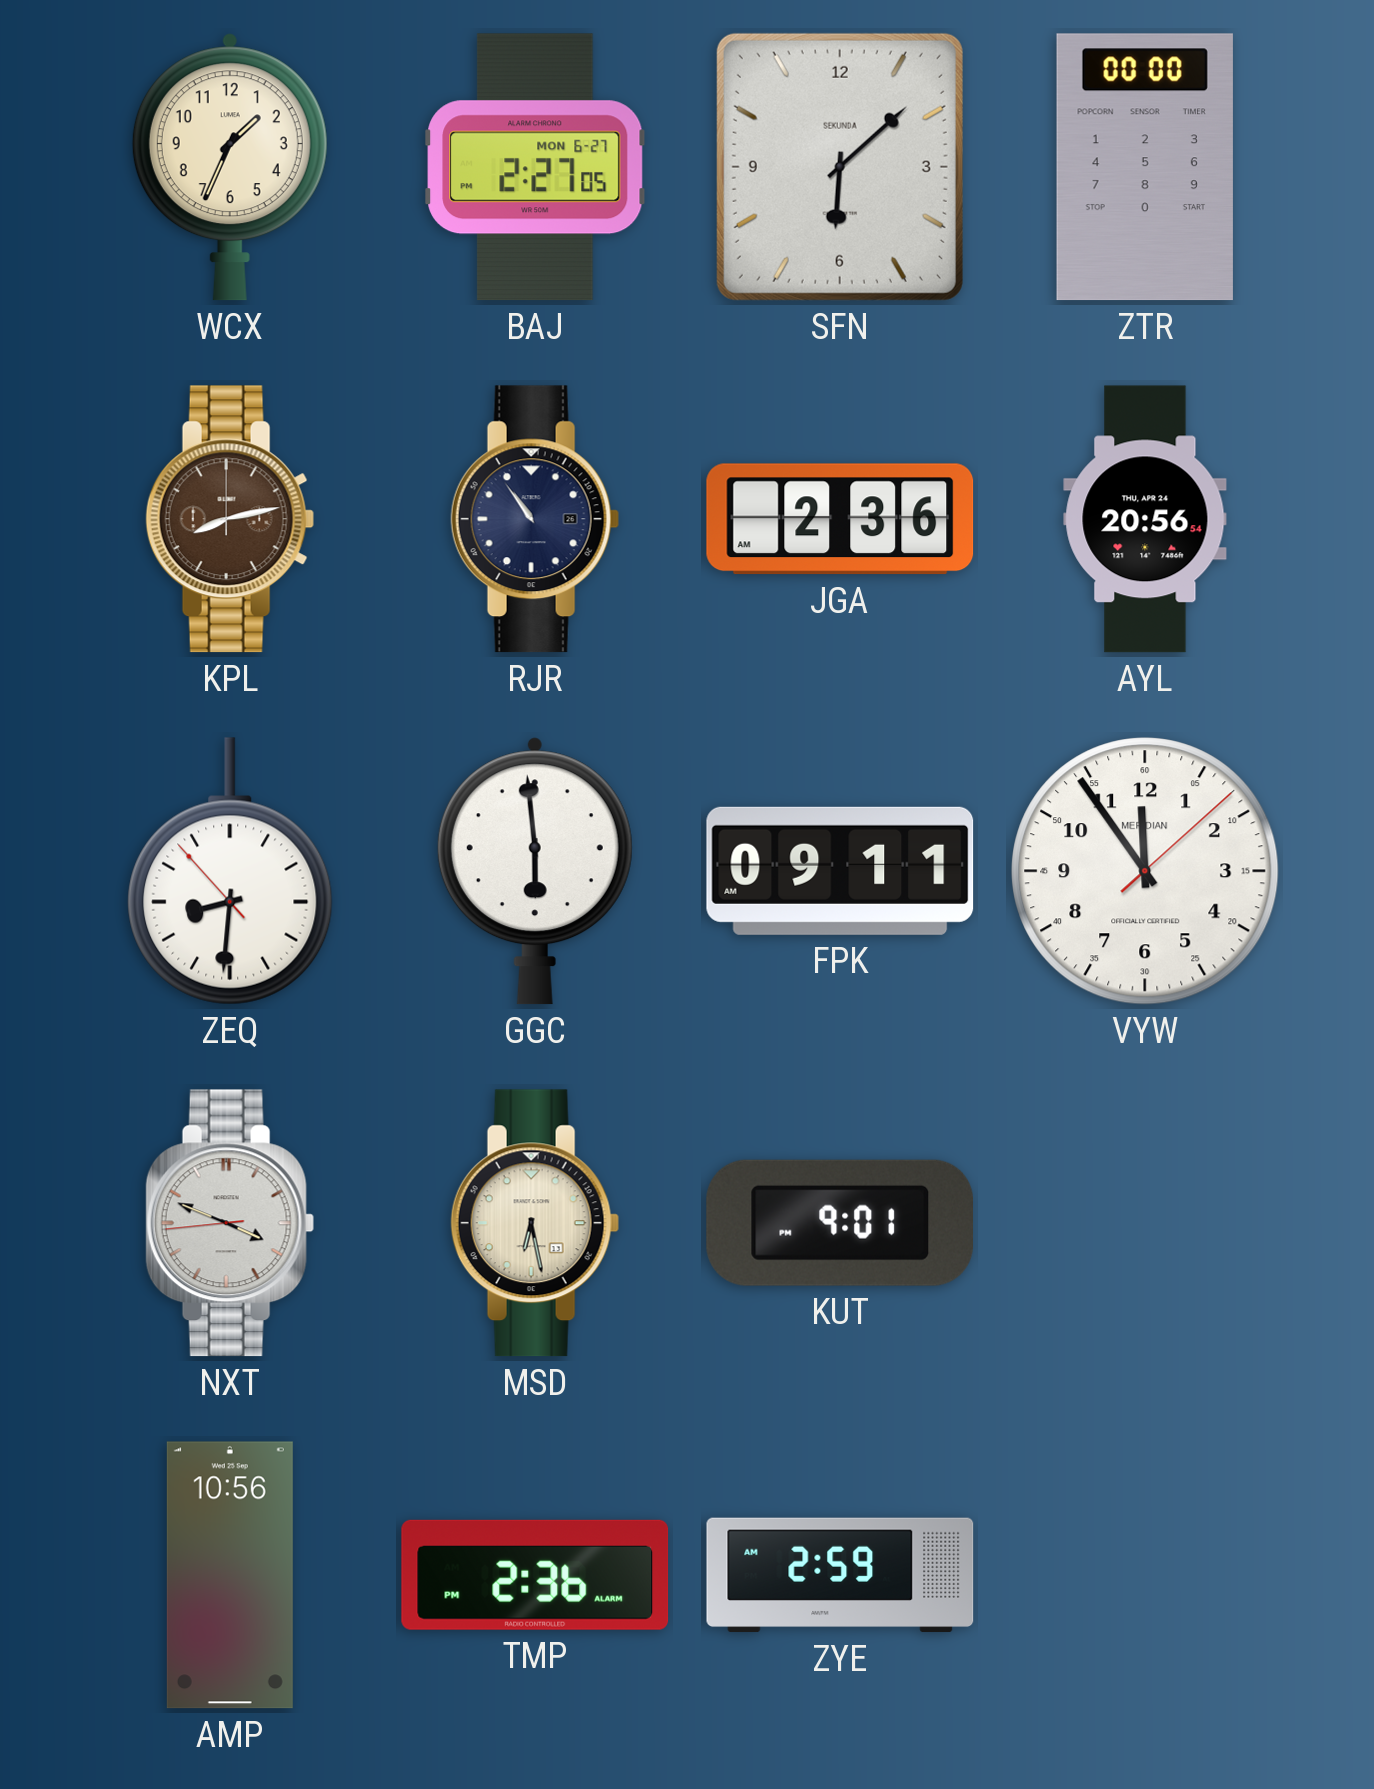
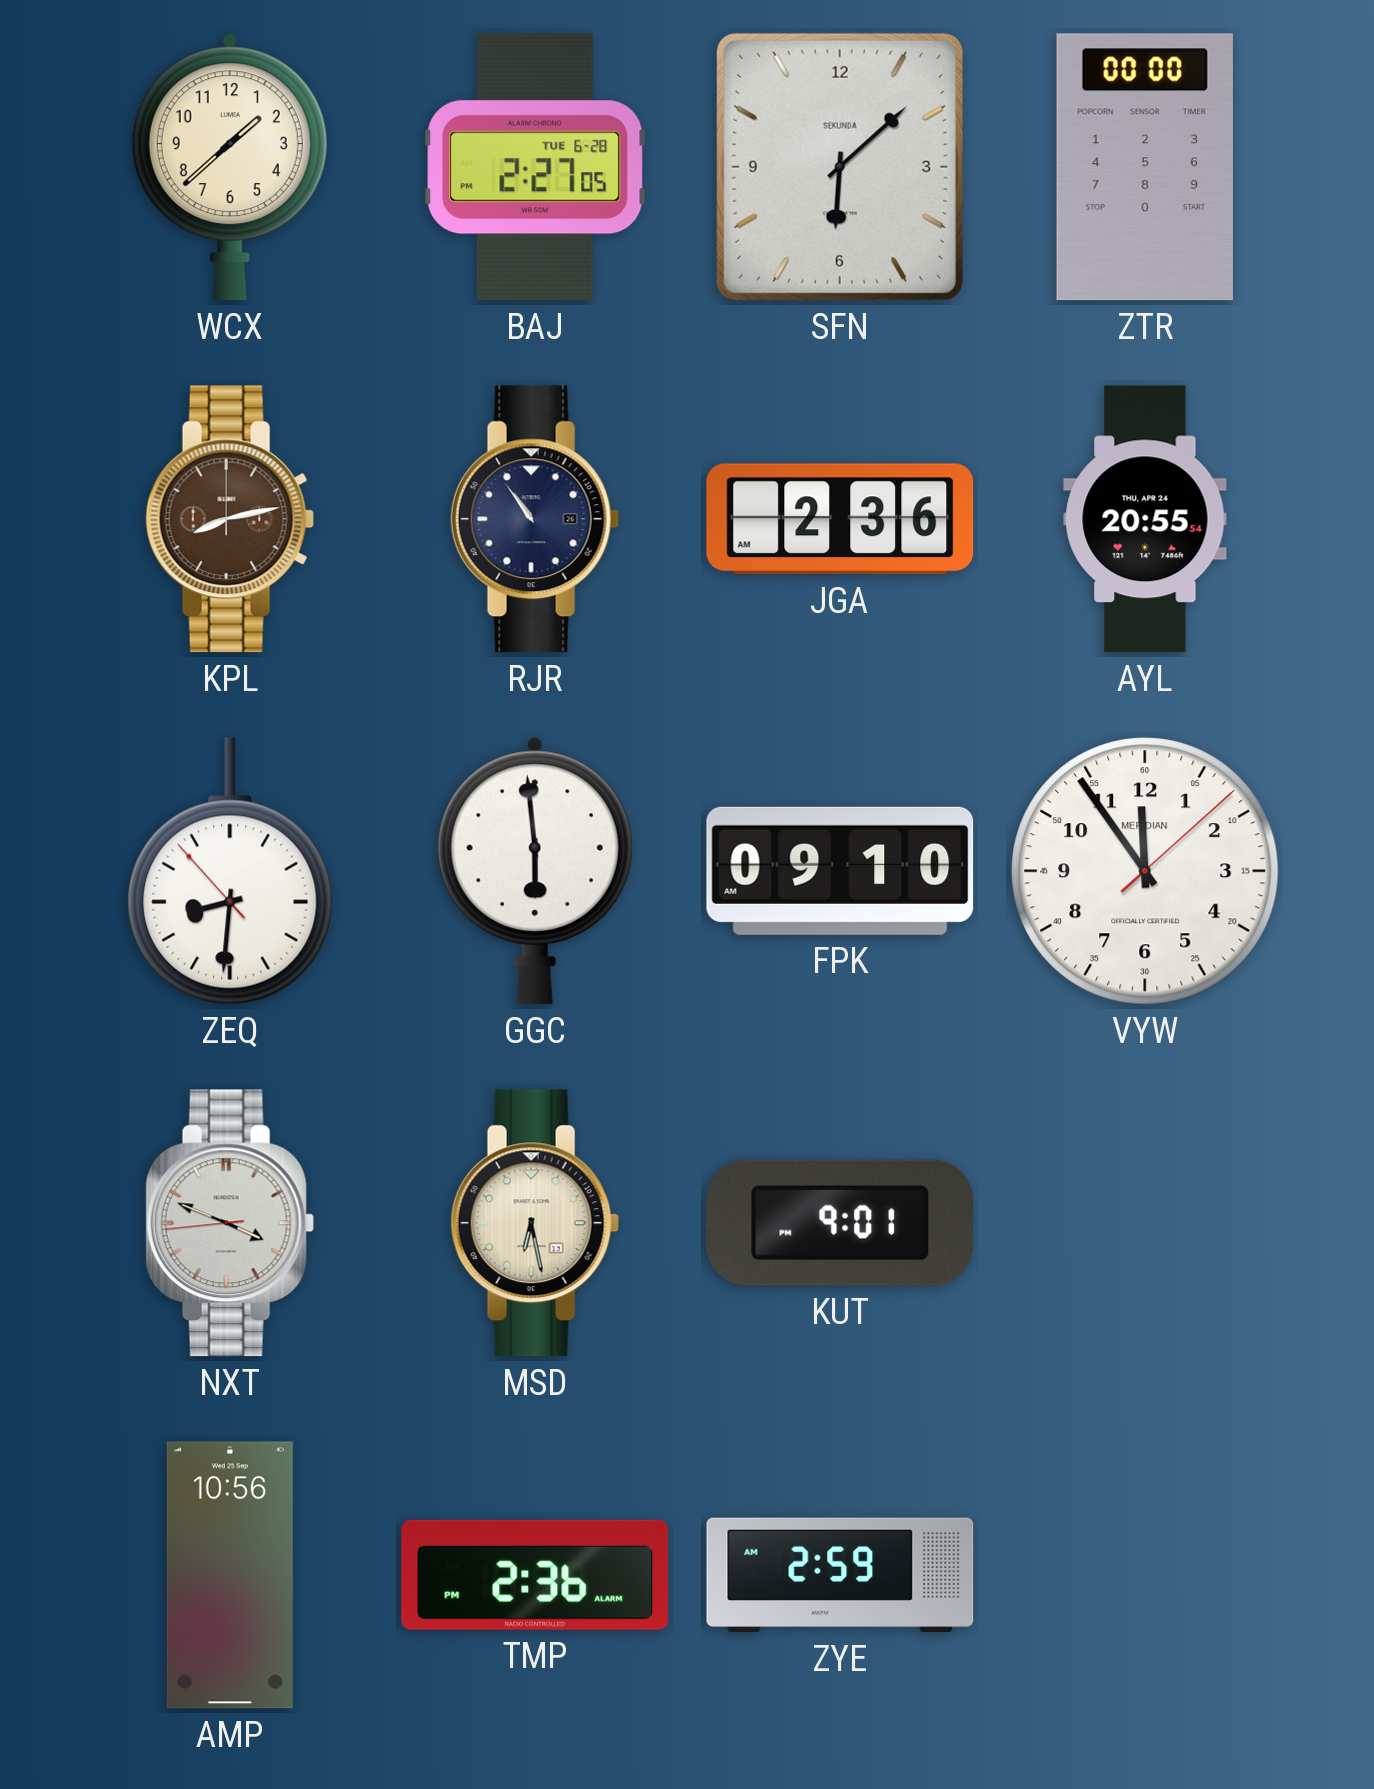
WCX: 1:34 -> 1:38 (230, 167)
BAJ date: MON 6-27 -> TUE 6-28 (535, 167)
AYL: 20:56 -> 20:55 (1145, 519)
FPK: 09:11 -> 09:10 (840, 871)
